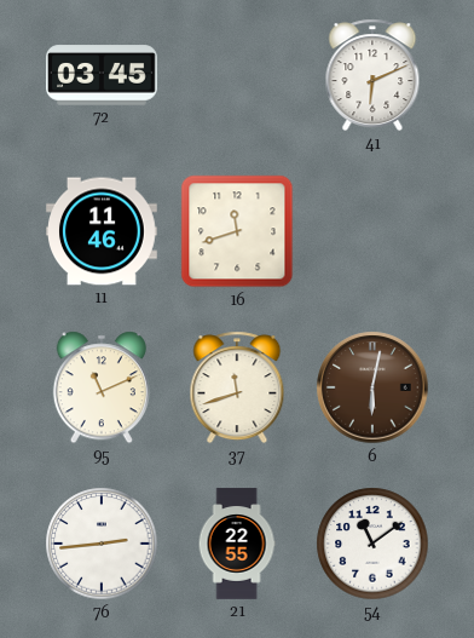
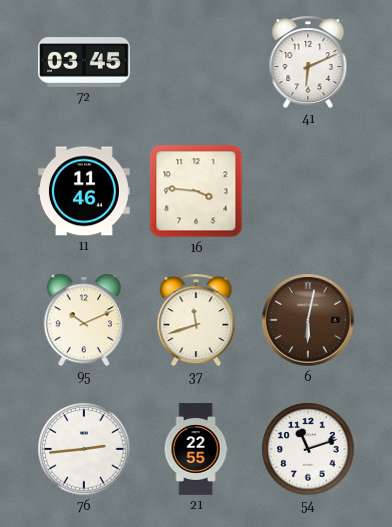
16: 11:42 -> 3:46 (196, 191)
95: 11:11 -> 10:11 (84, 320)
54: 11:09 -> 11:12 (308, 449)
